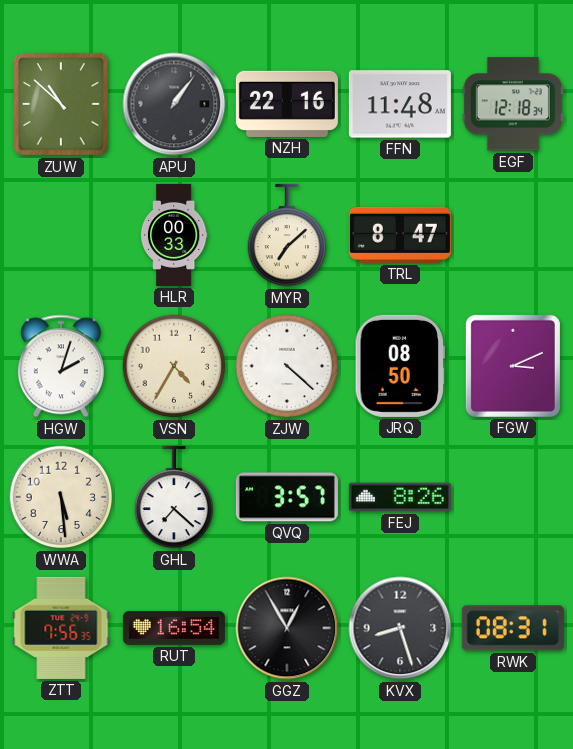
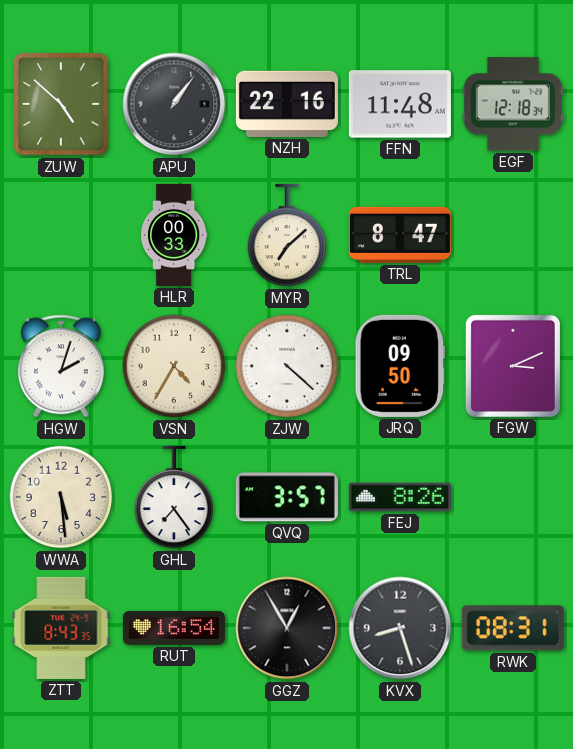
ZUW: 10:52 -> 4:52 (61, 104)
JRQ: 08:50 -> 09:50 (400, 366)
GHL: 7:22 -> 7:24 (174, 497)
ZTT: 7:56 -> 8:43 (61, 628)
